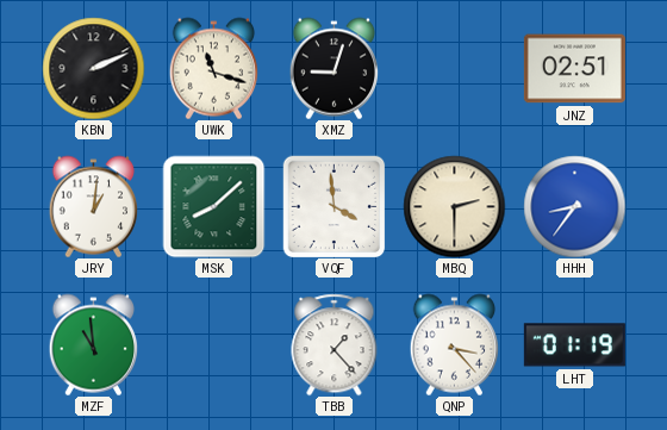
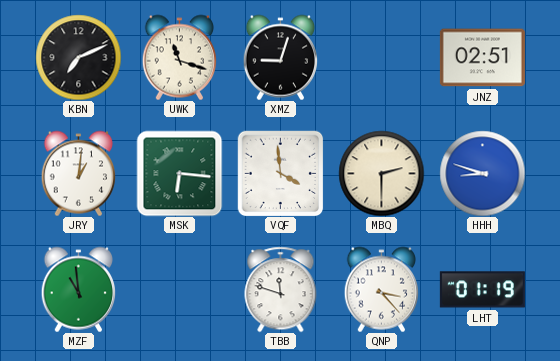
KBN: 2:11 -> 7:11 (78, 57)
MSK: 8:08 -> 6:16 (179, 173)
HHH: 8:36 -> 8:48 (482, 173)
TBB: 1:23 -> 11:48 (281, 289)
